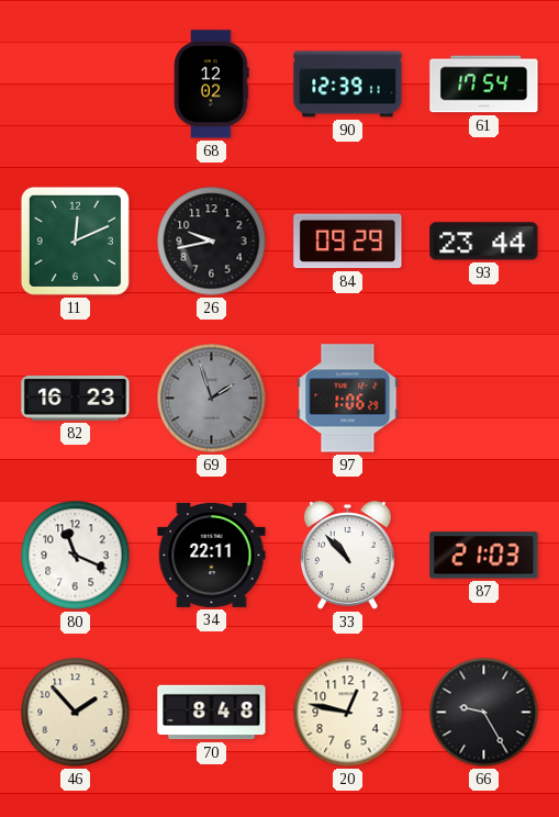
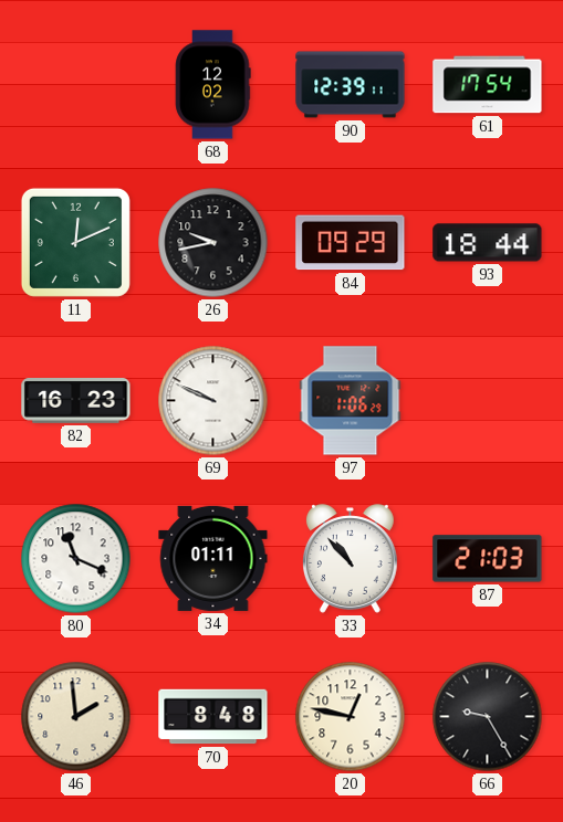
93: 23:44 -> 18:44 (488, 243)
69: 1:57 -> 9:49 (213, 401)
69 dial: grey -> white (213, 401)
34: 22:11 -> 01:11 (213, 558)
46: 1:53 -> 1:59 (76, 717)
